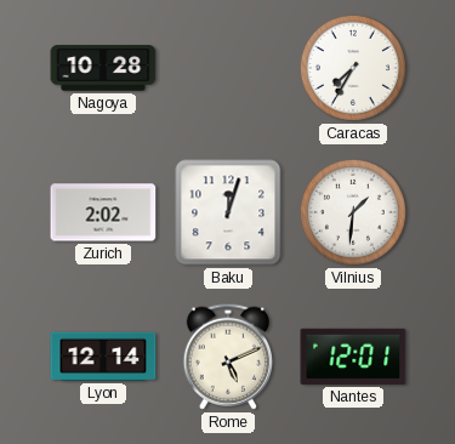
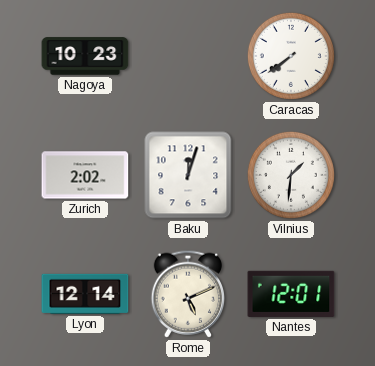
Nagoya: 10:28 -> 10:23 (85, 56)
Caracas: 7:35 -> 7:39 (291, 56)
